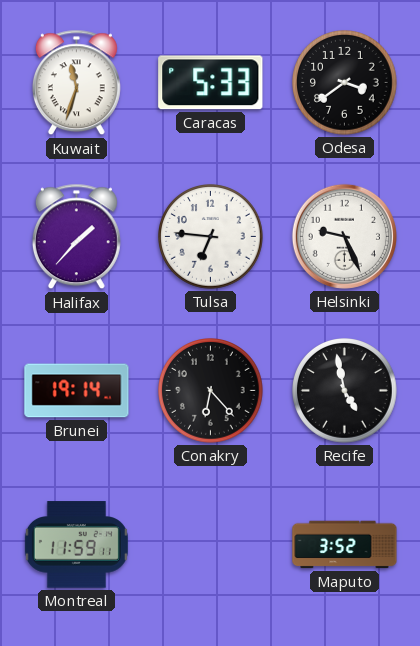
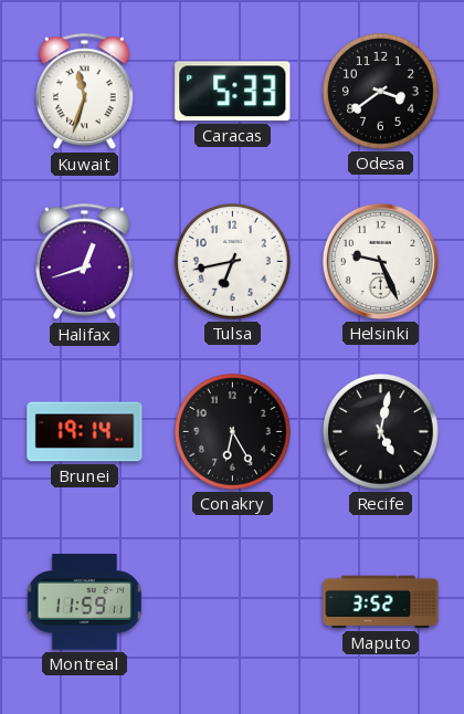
Halifax: 1:37 -> 12:42 (84, 262)
Tulsa: 6:46 -> 6:43 (233, 262)
Conakry: 6:23 -> 6:25 (233, 432)
Recife: 4:58 -> 5:02 (381, 432)
